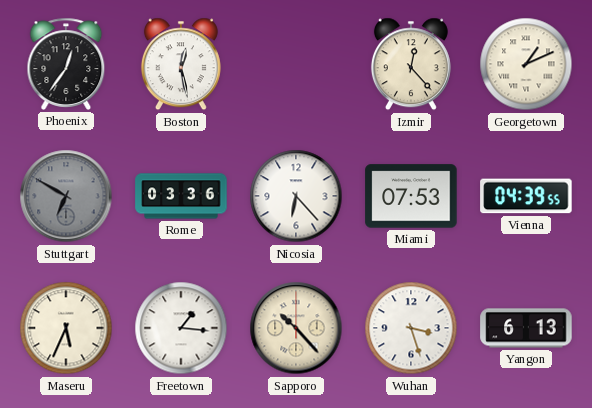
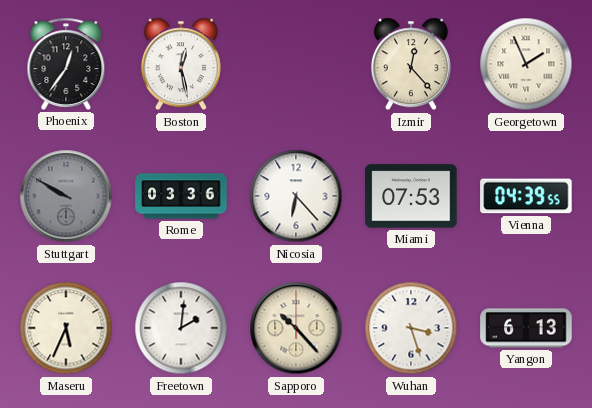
Georgetown: 1:11 -> 1:56 (526, 64)
Stuttgart: 6:50 -> 9:50 (66, 196)
Freetown: 1:16 -> 2:01 (181, 328)
